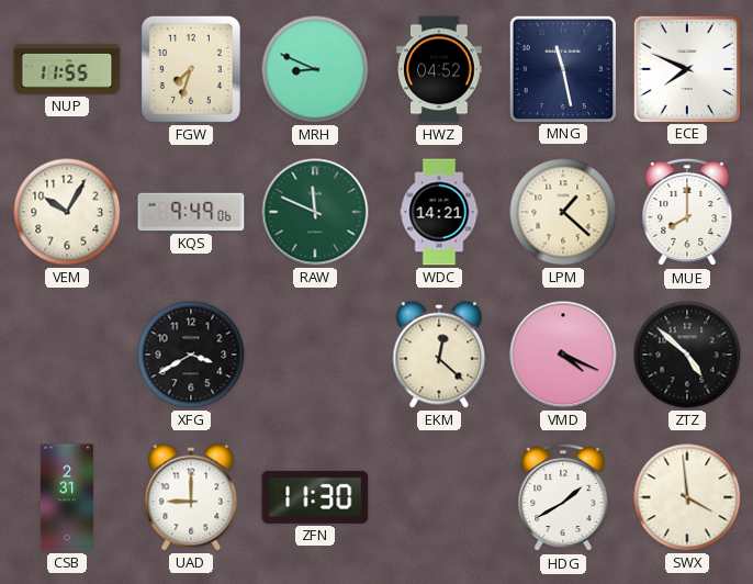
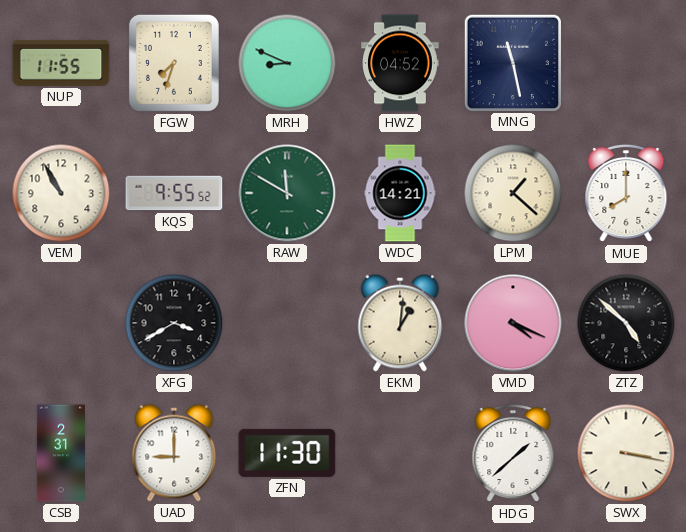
ECE: 7:49 -> none (686, 68)
VEM: 10:05 -> 10:55 (61, 193)
KQS: 9:49 -> 9:55 (174, 193)
RAW: 11:49 -> 11:50 (287, 193)
EKM: 12:22 -> 1:01 (400, 323)
HDG: 1:40 -> 1:38 (513, 453)
SWX: 3:59 -> 3:17 (626, 453)
